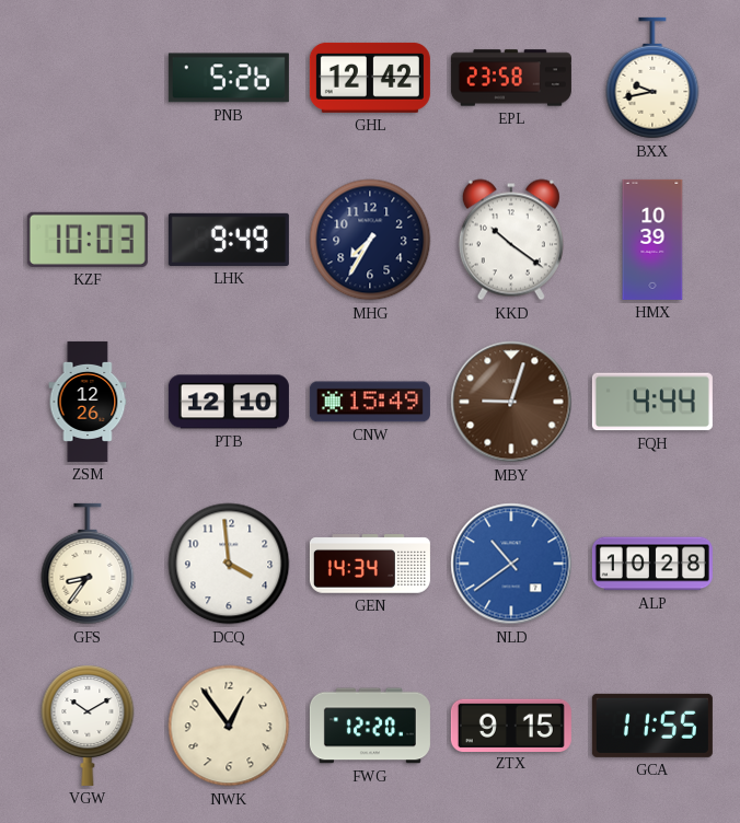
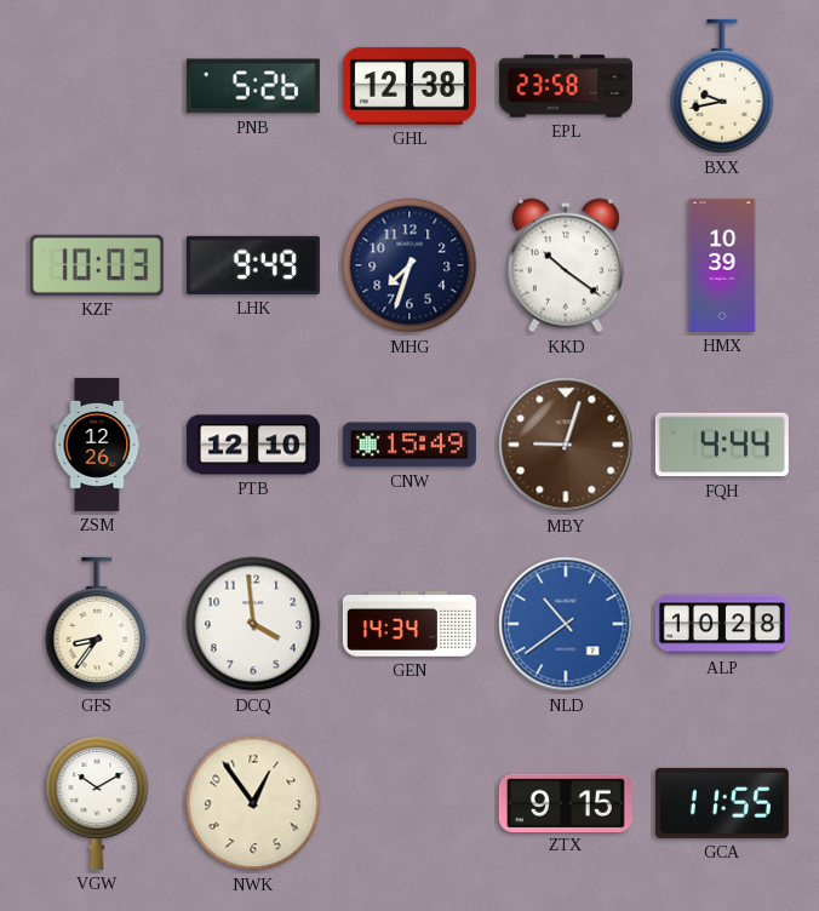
GHL: 12:42 -> 12:38 (409, 86)
MHG: 7:35 -> 7:33 (409, 265)
FWG: 12:20 -> none (370, 726)
